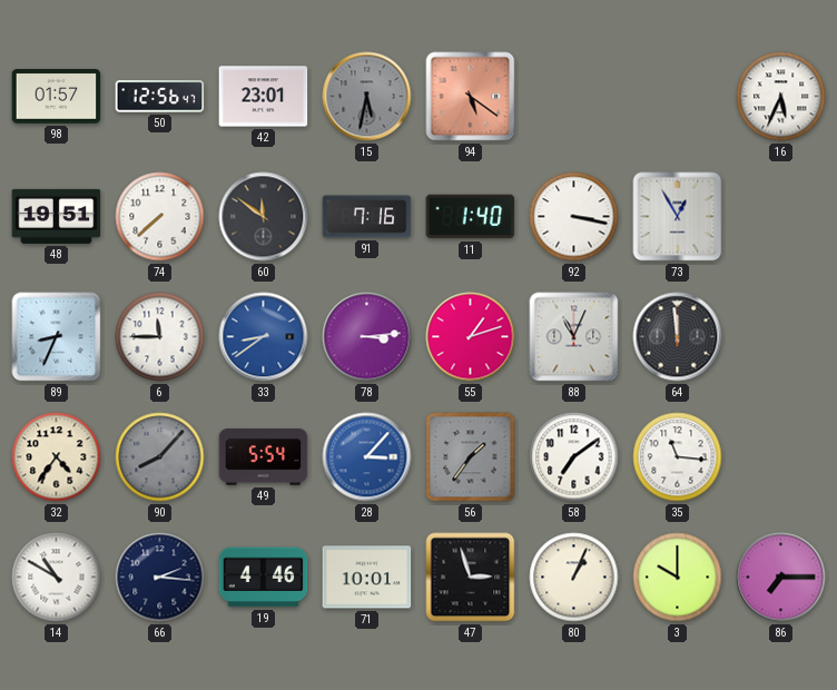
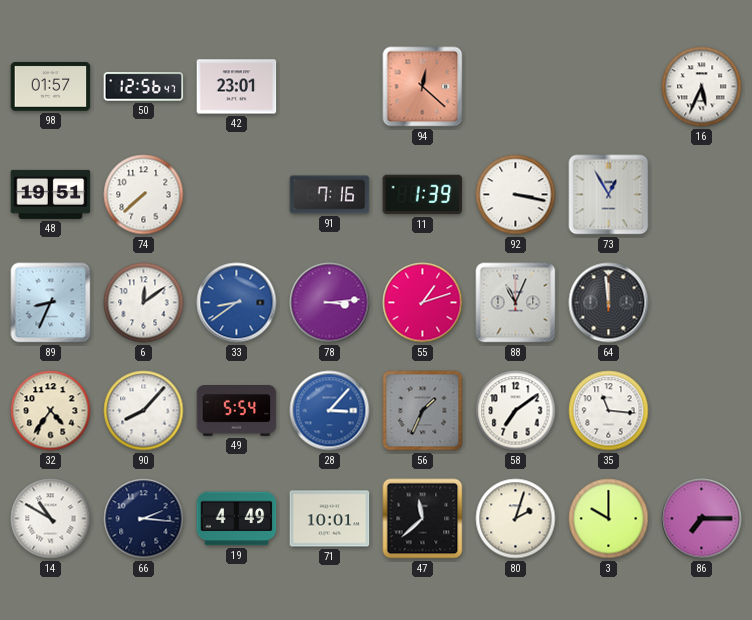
15: 5:32 -> none (367, 97)
94: 5:21 -> 12:22 (423, 87)
60: 11:51 -> none (264, 217)
11: 1:40 -> 1:39 (423, 195)
6: 11:45 -> 12:09 (144, 303)
90 dial: grey -> white (144, 411)
56: 1:36 -> 1:34 (423, 411)
19: 4:46 -> 4:49 (237, 519)
47: 2:57 -> 11:38 (423, 519)
80: 1:04 -> 2:03 (516, 519)
